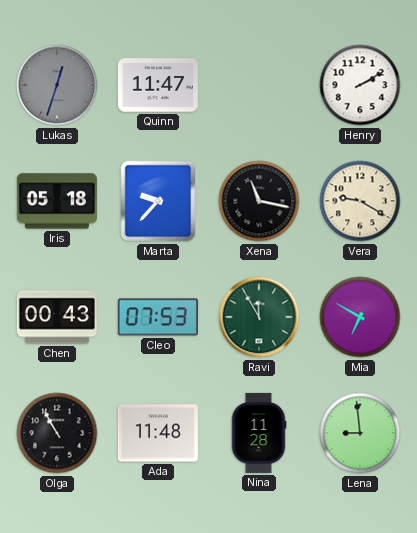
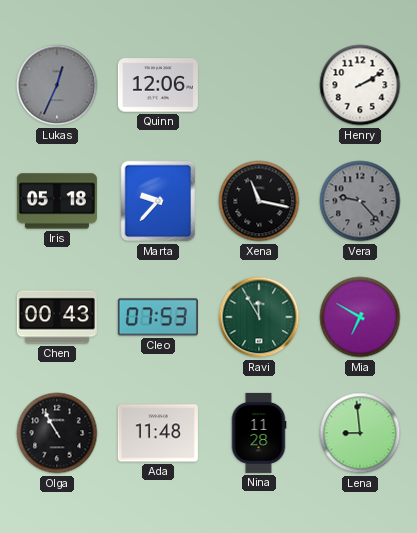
Lukas: 12:33 -> 12:34 (57, 85)
Quinn: 11:47 -> 12:06 (158, 85)
Vera: 9:20 -> 9:23 (360, 201)
Vera dial: cream -> grey (360, 201)
